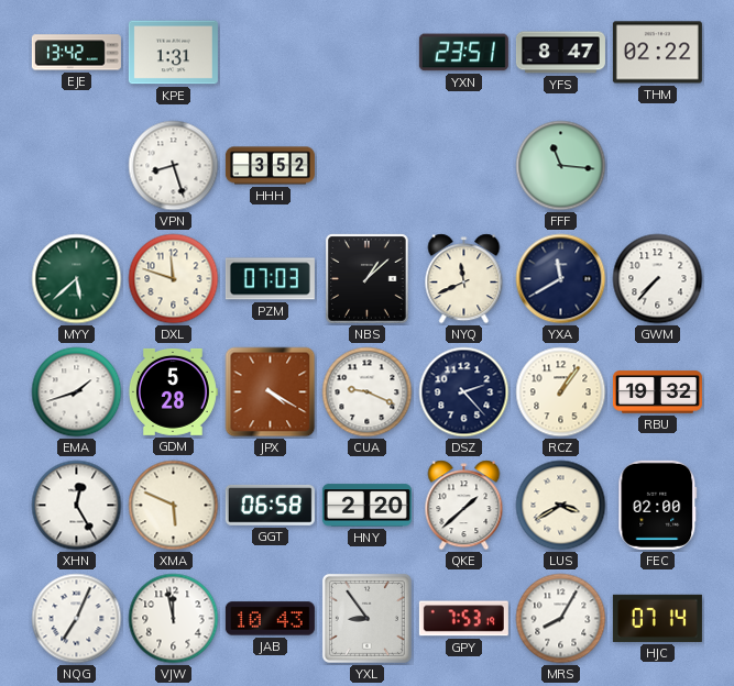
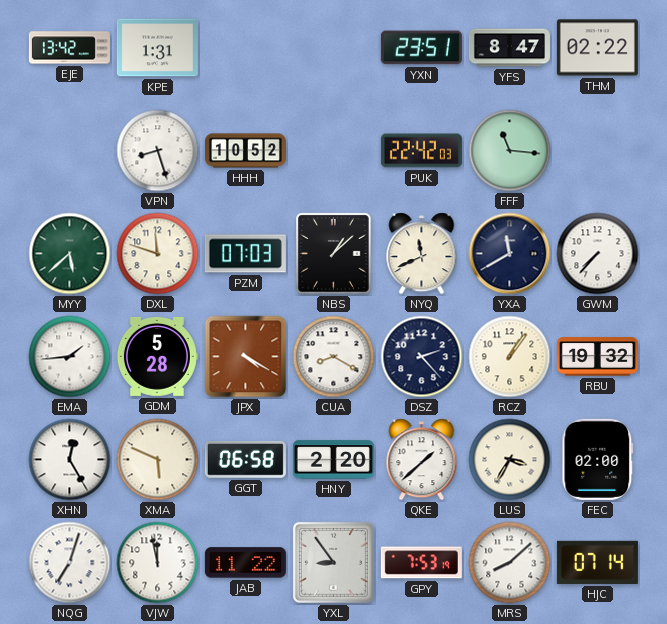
HHH: 3:52 -> 10:52 (245, 151)
PUK: none -> 22:42 (421, 151)
EMA: 1:42 -> 1:44 (70, 357)
CUA: 9:19 -> 8:20 (334, 357)
LUS: 3:40 -> 3:35 (510, 460)
NQG: 7:04 -> 7:03 (70, 563)
JAB: 10:43 -> 11:22 (245, 563)
MRS: 8:05 -> 8:08 (510, 563)
